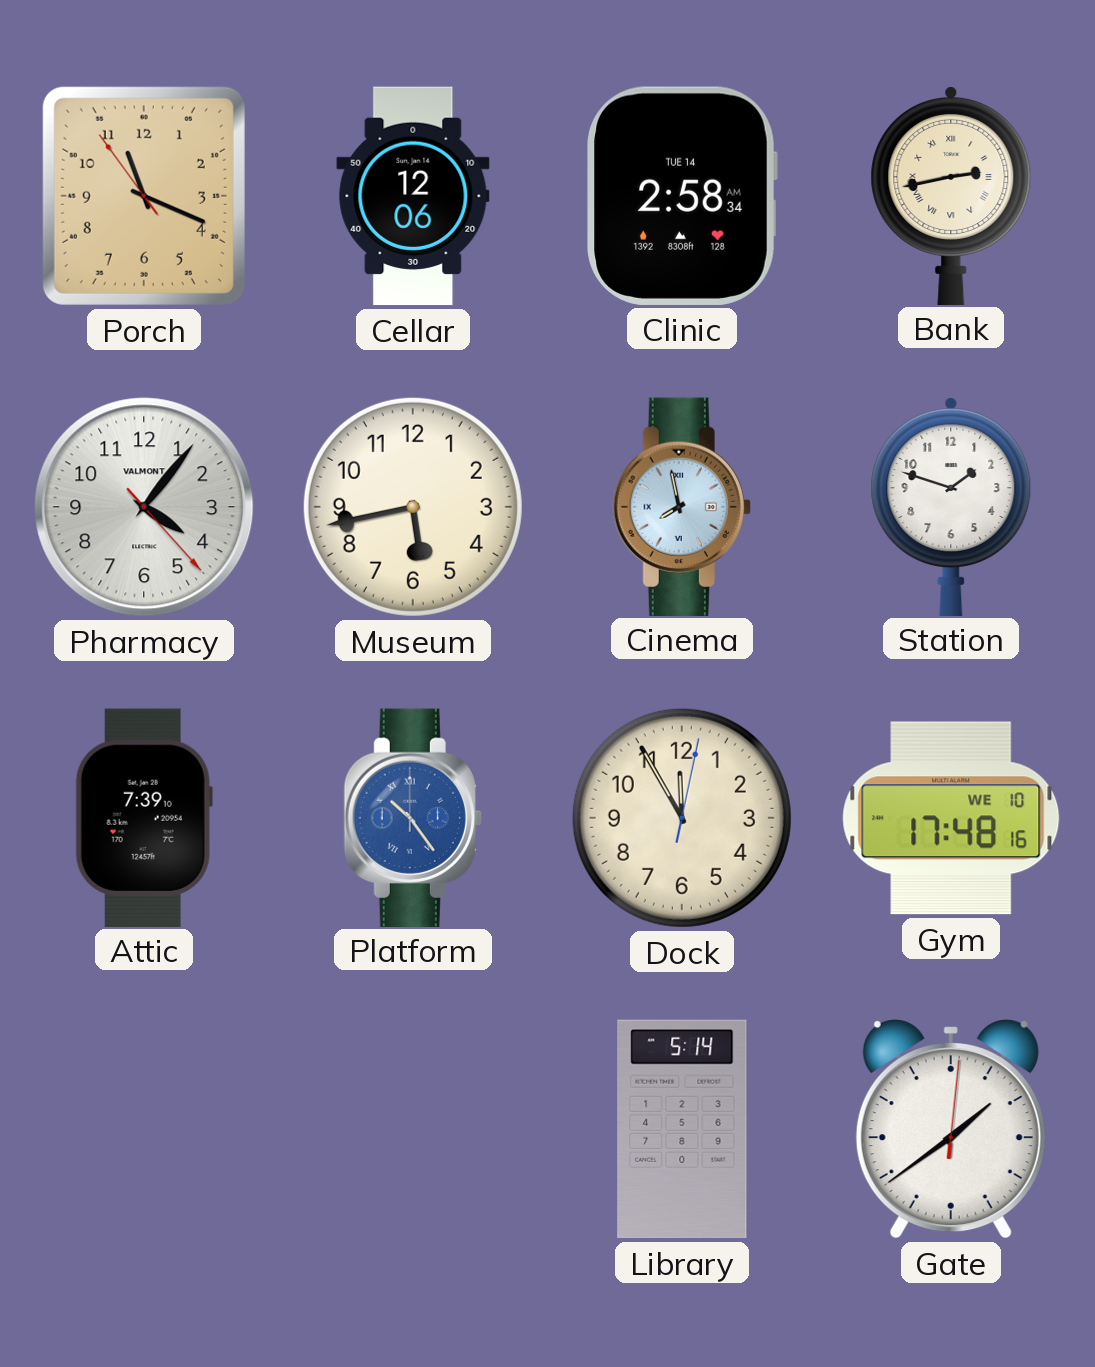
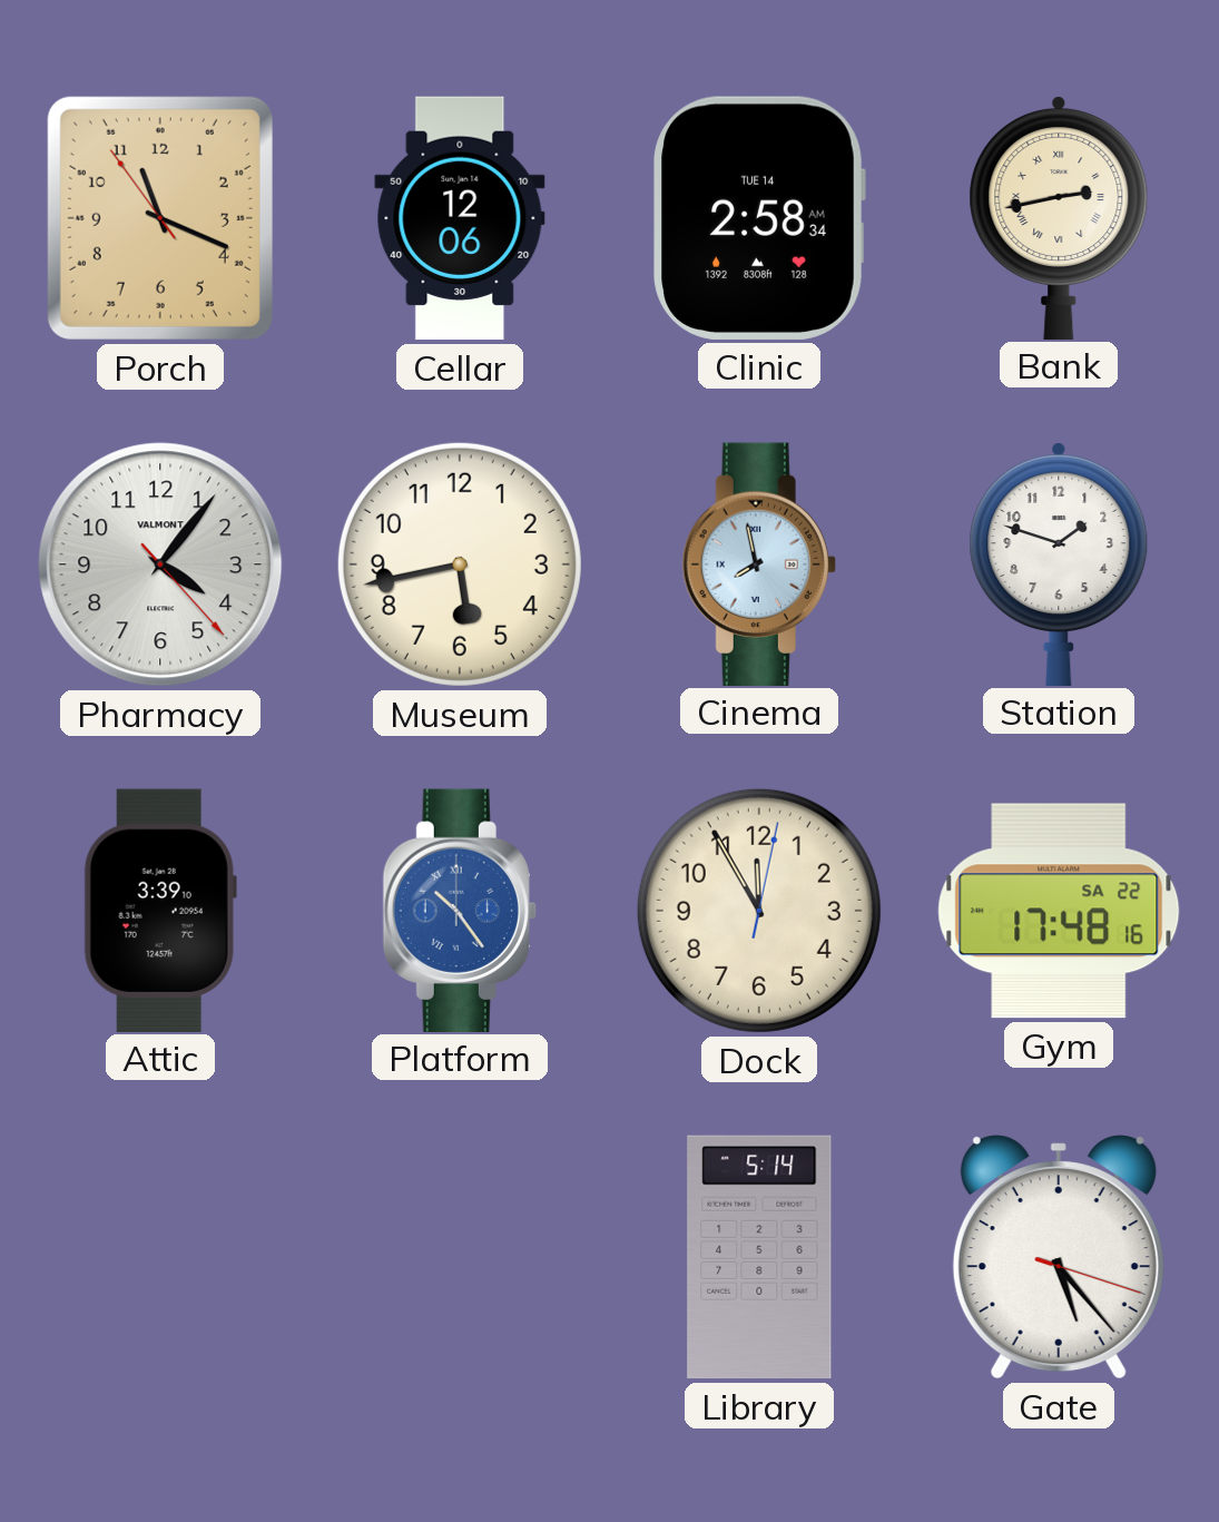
Attic: 7:39 -> 3:39 (160, 910)
Gym date: WE 10 -> SA 22 (1059, 911)
Gate: 1:39 -> 5:23 (1059, 1257)
